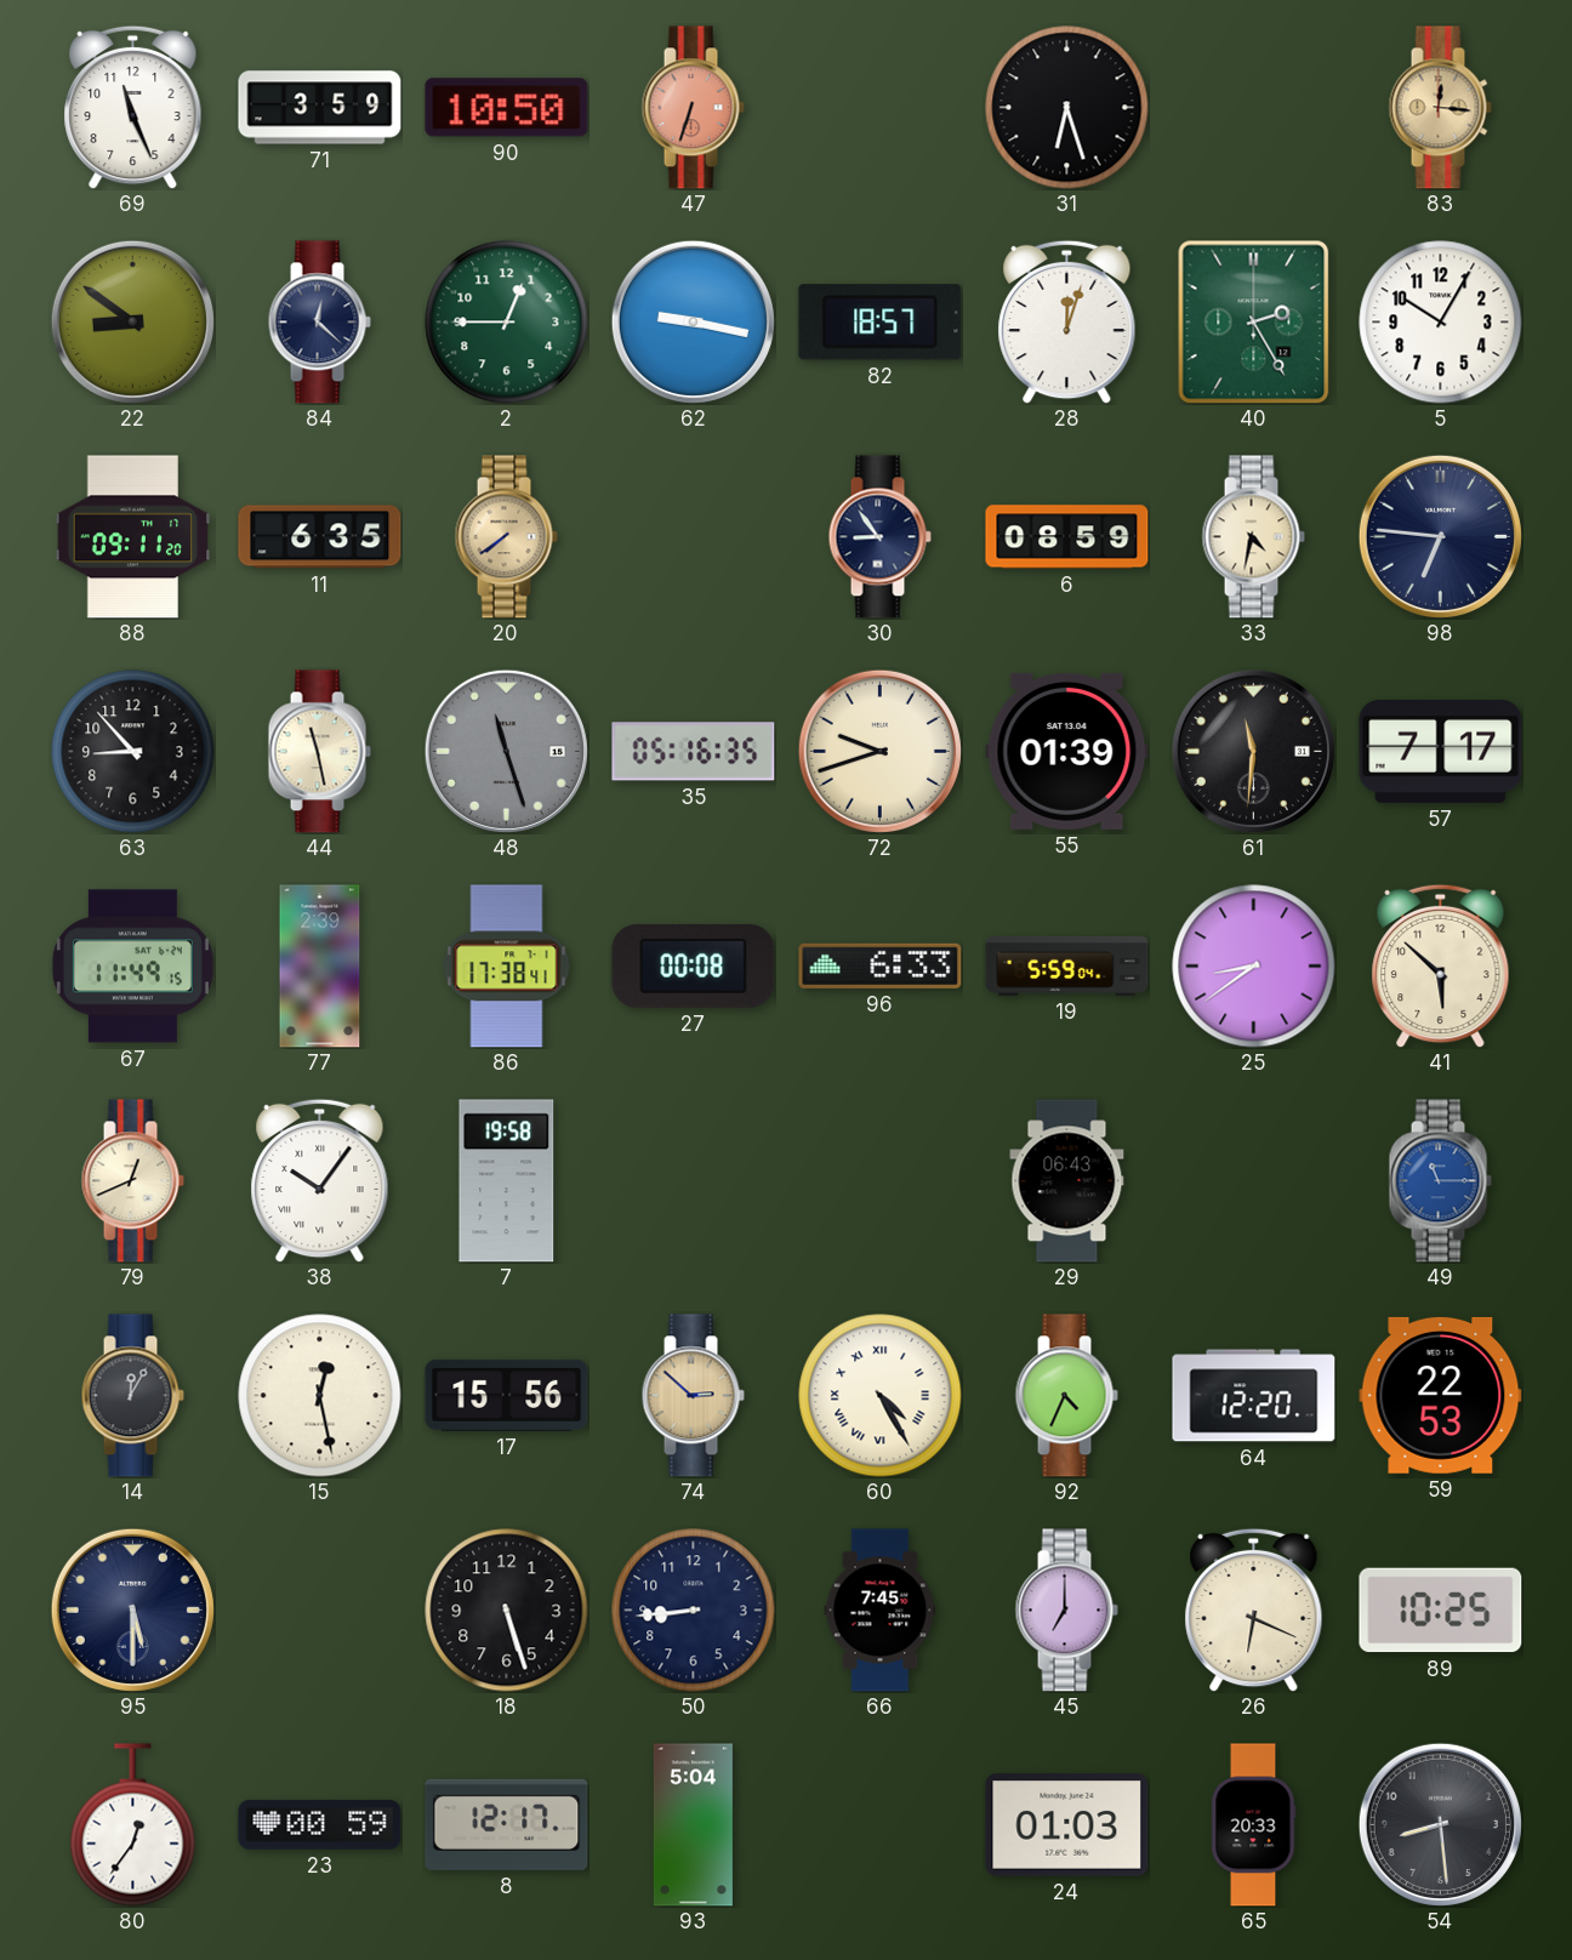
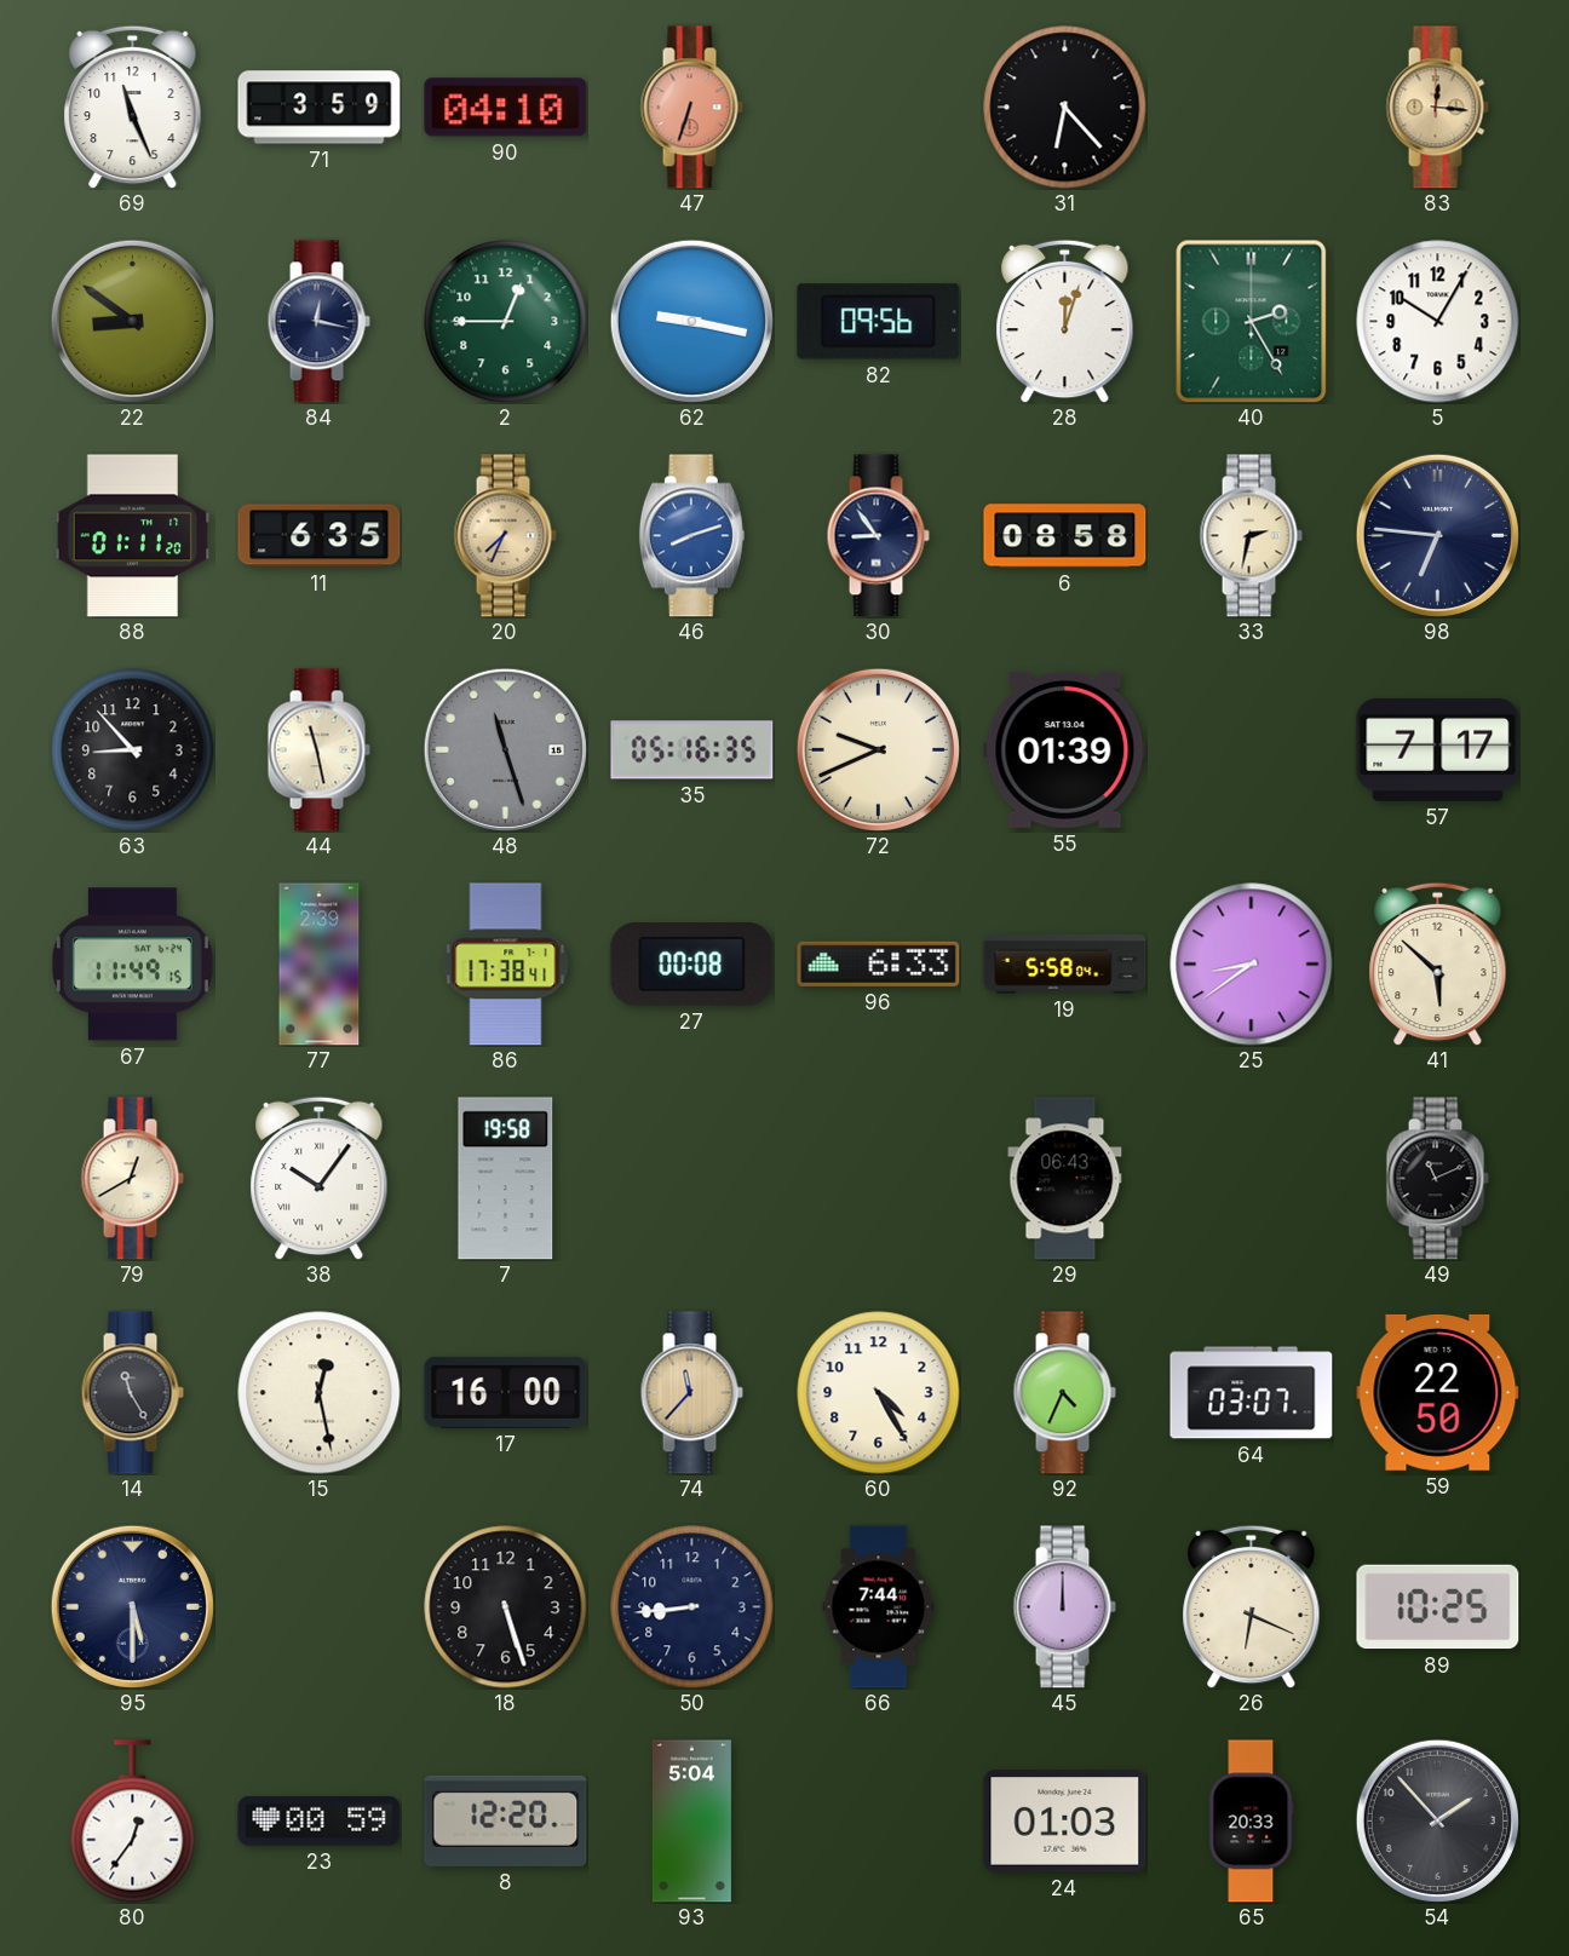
90: 10:50 -> 04:10 (506, 108)
31: 6:27 -> 6:23 (1065, 108)
84: 12:22 -> 12:17 (318, 322)
82: 18:57 -> 09:56 (879, 322)
88: 09:11 -> 01:11 (133, 536)
20: 7:39 -> 7:34 (505, 536)
46: none -> 8:12 (691, 536)
6: 08:59 -> 08:58 (1065, 536)
33: 4:32 -> 2:32 (1251, 536)
72: 9:42 -> 9:41 (878, 749)
61: 11:31 -> none (1253, 751)
19: 5:59 -> 5:58 (1065, 963)
79: 12:41 -> 12:40 (132, 1179)
49: 11:15 -> 11:11 (1437, 1179)
49 dial: blue -> black (1437, 1179)
14: 12:05 -> 11:25 (132, 1393)
17: 15:56 -> 16:00 (506, 1392)
74: 2:52 -> 11:37 (691, 1393)
60 numerals: Roman -> Arabic (879, 1393)
64: 12:20 -> 03:07 (1252, 1393)
59: 22:53 -> 22:50 (1438, 1392)
66: 7:45 -> 7:44 (879, 1607)
45: 7:00 -> 12:00 (1064, 1607)
8: 12:17 -> 12:20 (506, 1820)
54: 8:29 -> 1:53 (1437, 1820)
